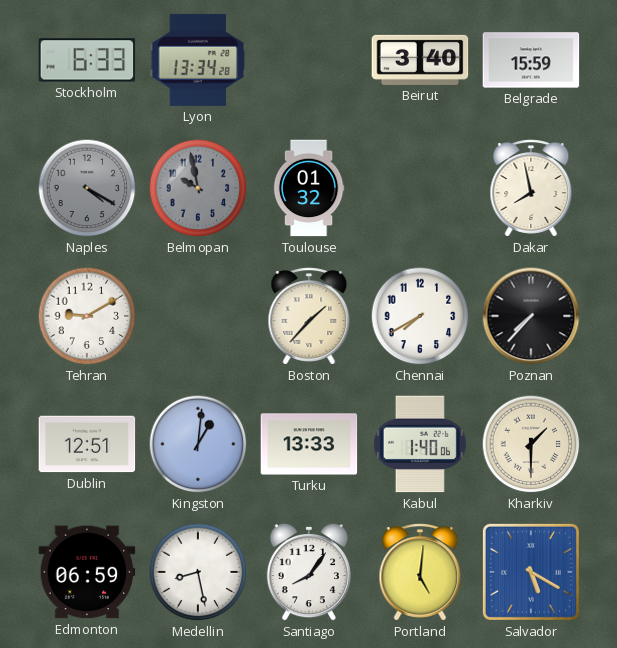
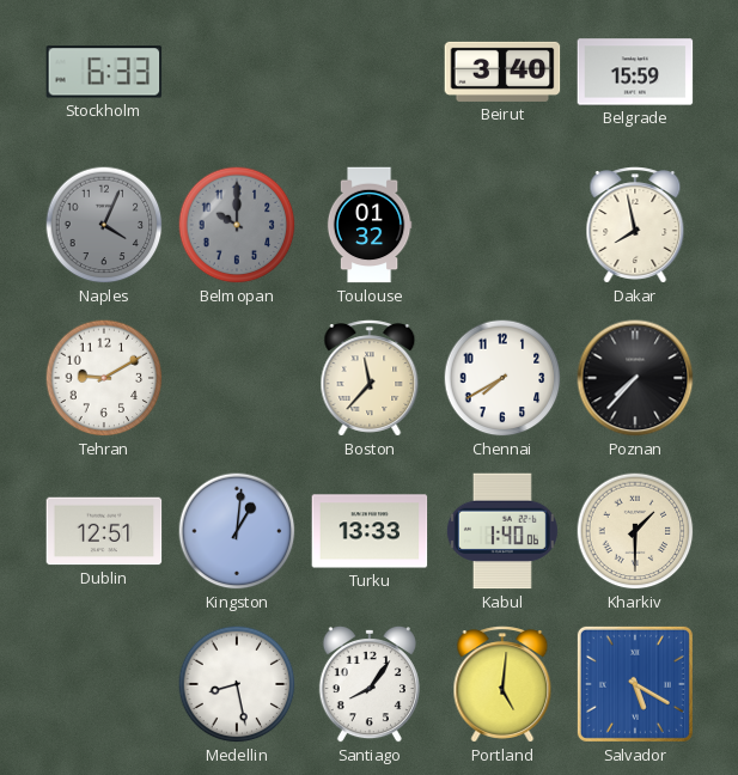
Lyon: 13:34 -> none (198, 60)
Naples: 4:20 -> 4:04 (104, 225)
Belmopan: 9:58 -> 10:00 (237, 225)
Boston: 1:37 -> 11:37 (370, 378)
Edmonton: 06:59 -> none (87, 572)
